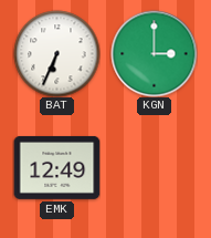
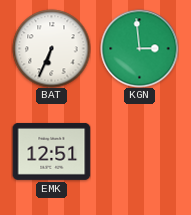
KGN: 3:00 -> 2:59 (139, 48)
EMK: 12:49 -> 12:51 (51, 151)
